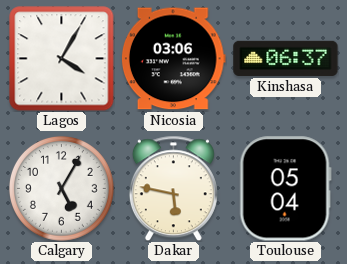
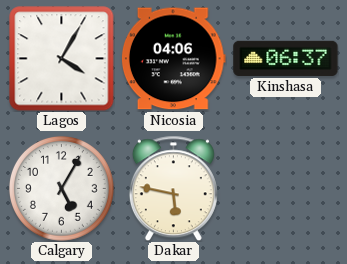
Nicosia: 03:06 -> 04:06 (173, 59)
Toulouse: 05:04 -> none (285, 189)
